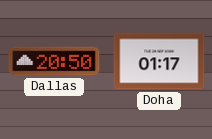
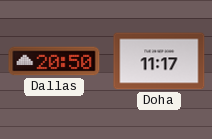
Doha: 01:17 -> 11:17 (159, 61)
